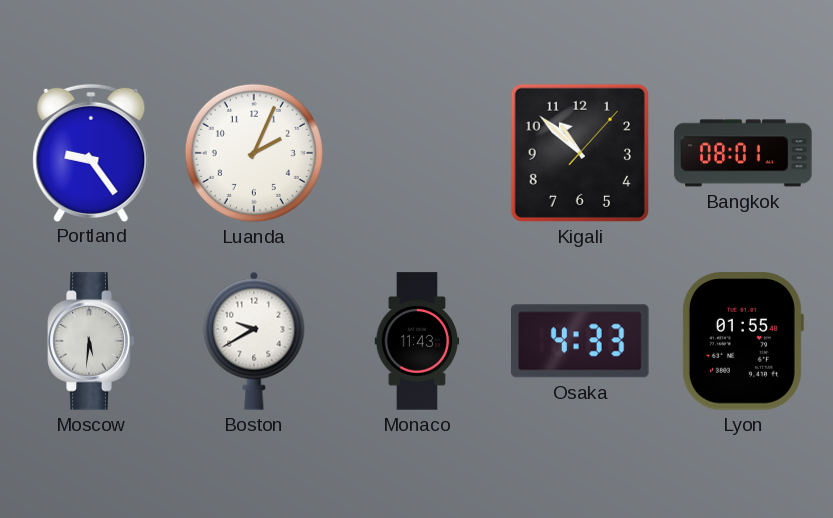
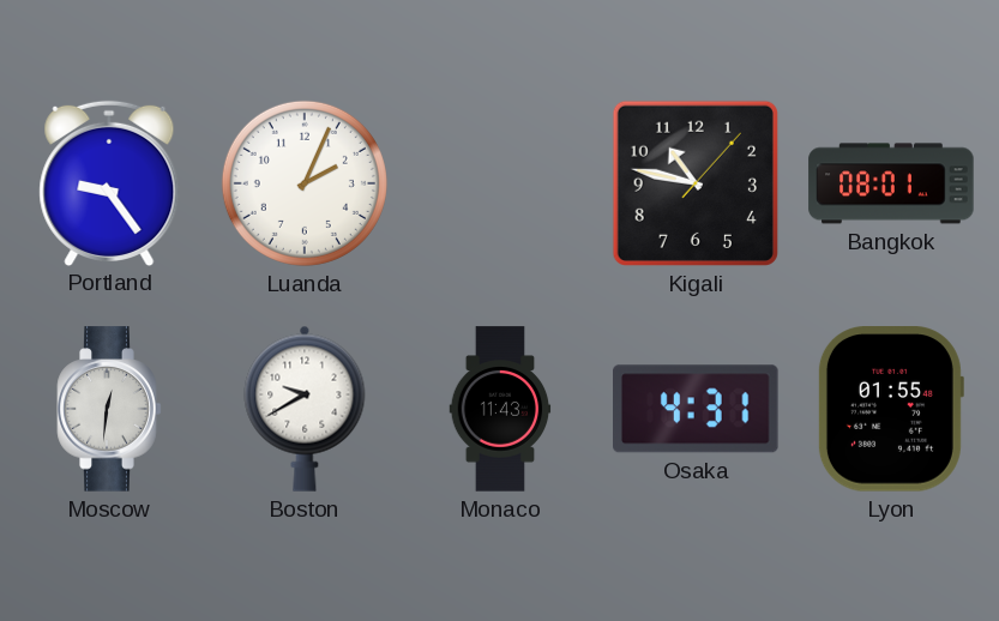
Kigali: 10:52 -> 10:47 (696, 183)
Moscow: 5:31 -> 12:31 (109, 409)
Osaka: 4:33 -> 4:31 (697, 409)
